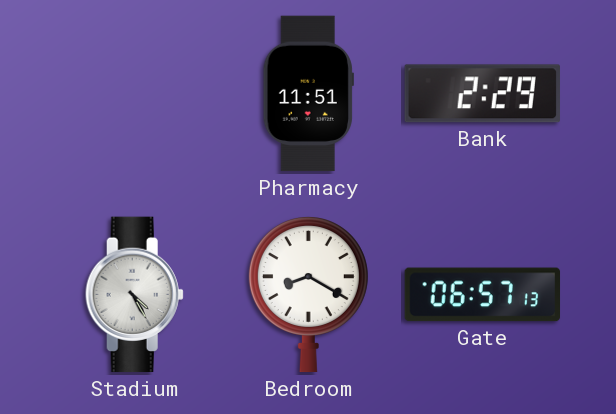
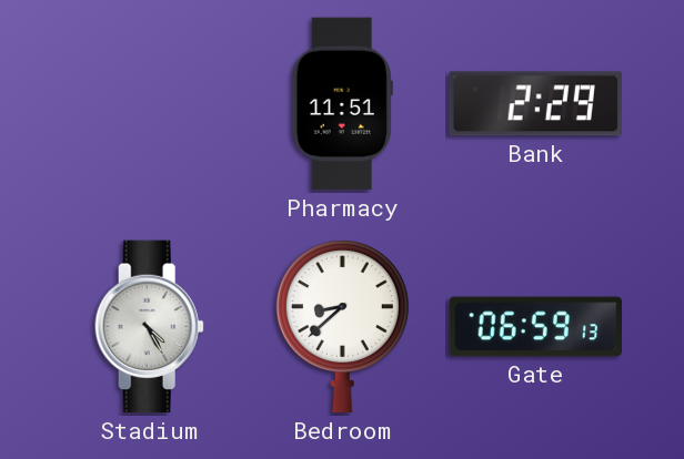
Bedroom: 8:20 -> 8:38 (342, 327)
Gate: 06:57 -> 06:59 (536, 327)
